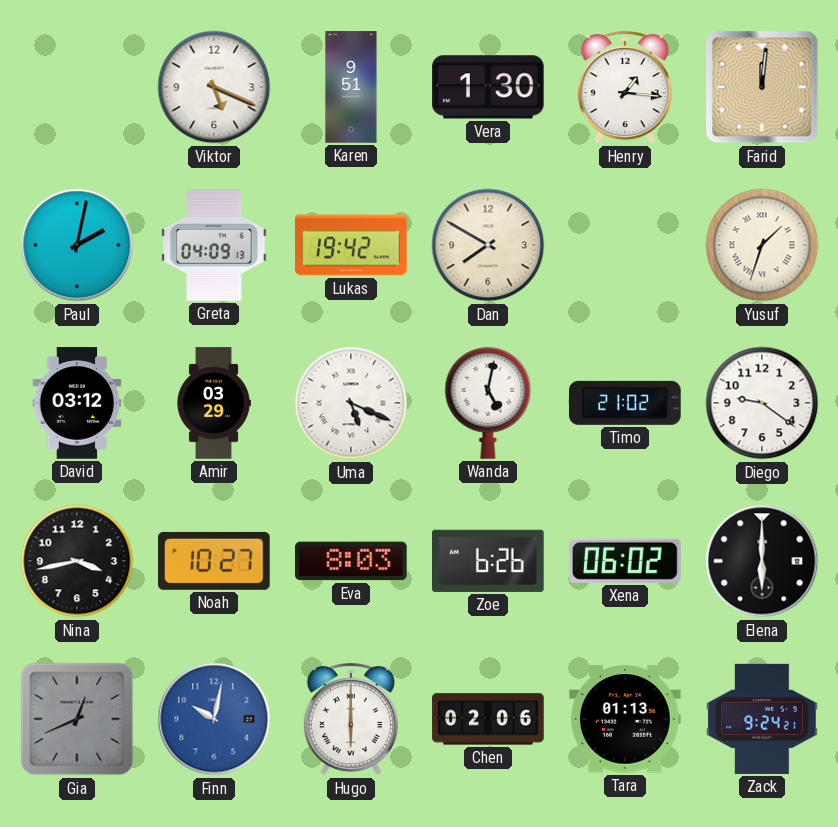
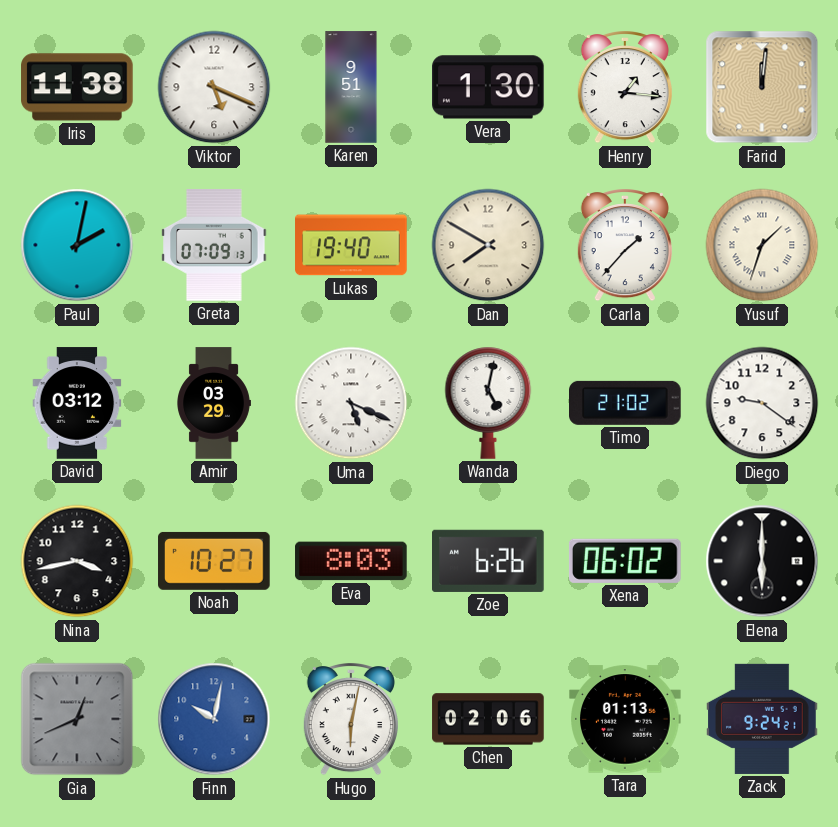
Iris: none -> 11:38 (77, 87)
Greta: 04:09 -> 07:09 (214, 245)
Lukas: 19:42 -> 19:40 (351, 245)
Carla: none -> 1:37 (625, 246)
Hugo: 6:00 -> 6:02 (351, 720)
